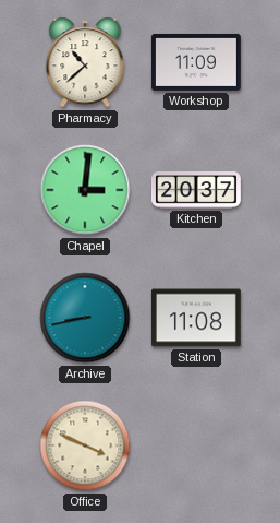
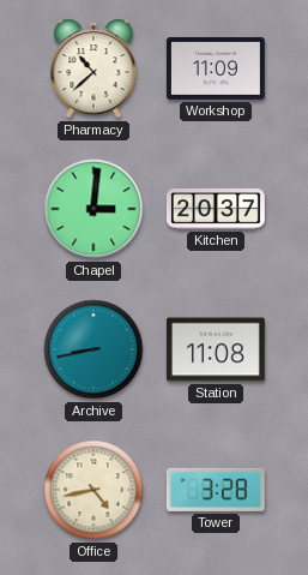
Office: 3:49 -> 4:43 (93, 490)
Tower: none -> 3:28 (216, 490)
